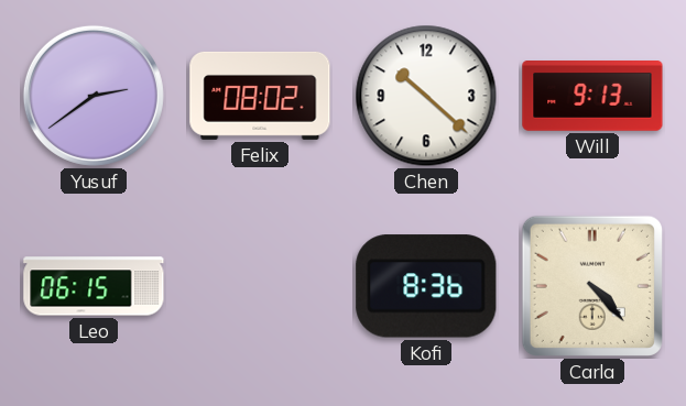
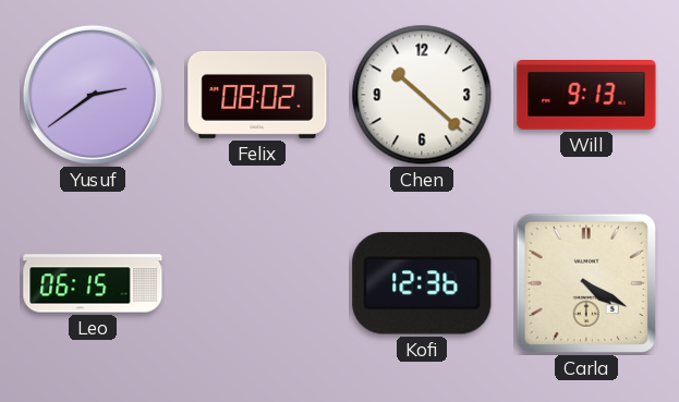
Kofi: 8:36 -> 12:36 (422, 283)
Carla: 4:23 -> 4:20 (586, 283)
